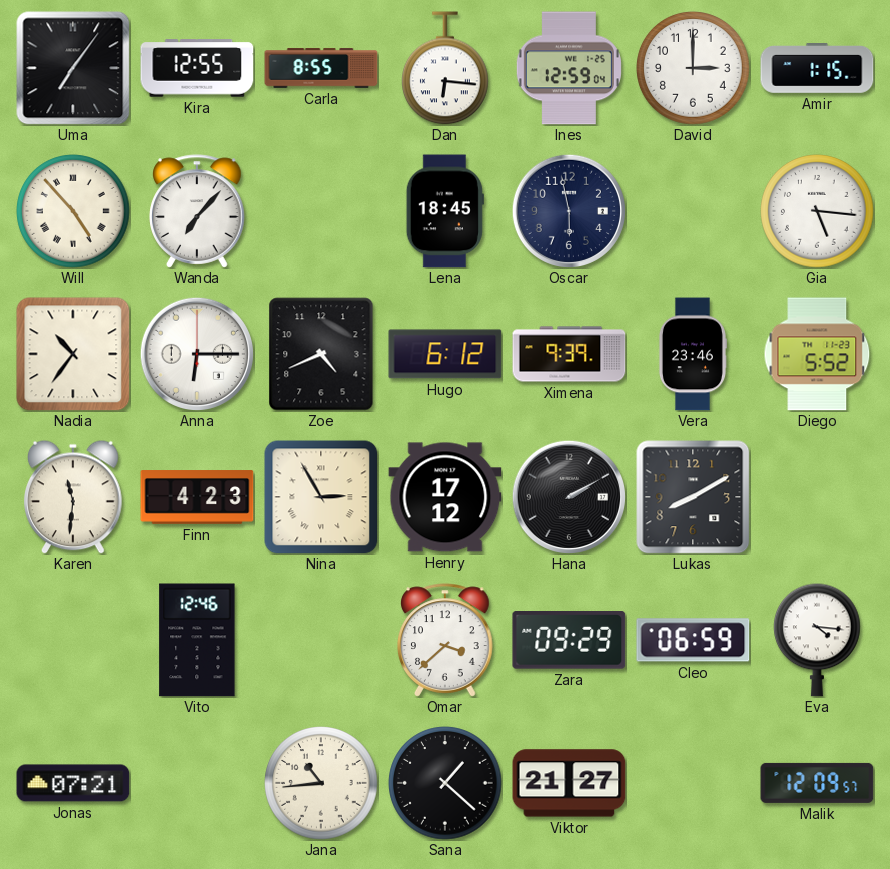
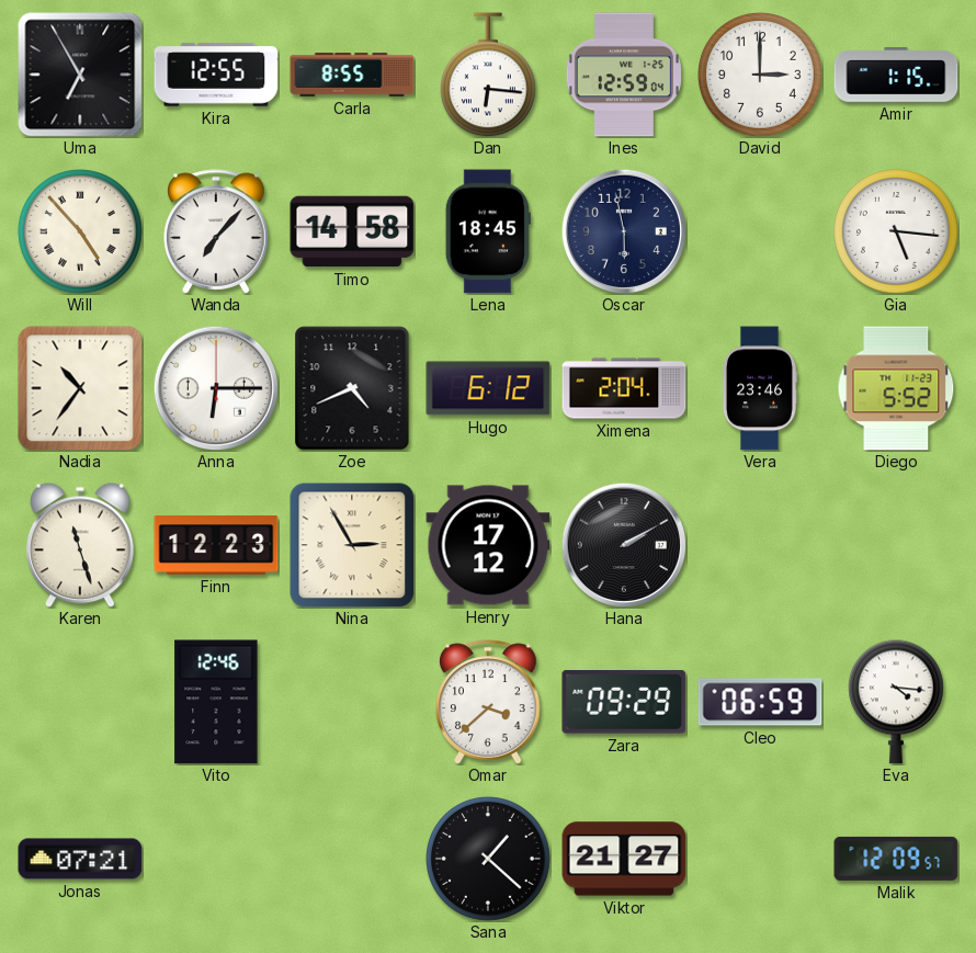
Uma: 7:06 -> 6:55 (80, 75)
Timo: none -> 14:58 (352, 231)
Ximena: 9:39 -> 2:04 (624, 388)
Karen: 11:31 -> 11:27 (81, 545)
Finn: 4:23 -> 12:23 (216, 545)
Lukas: 8:10 -> none (693, 497)
Jana: 10:44 -> none (321, 783)
